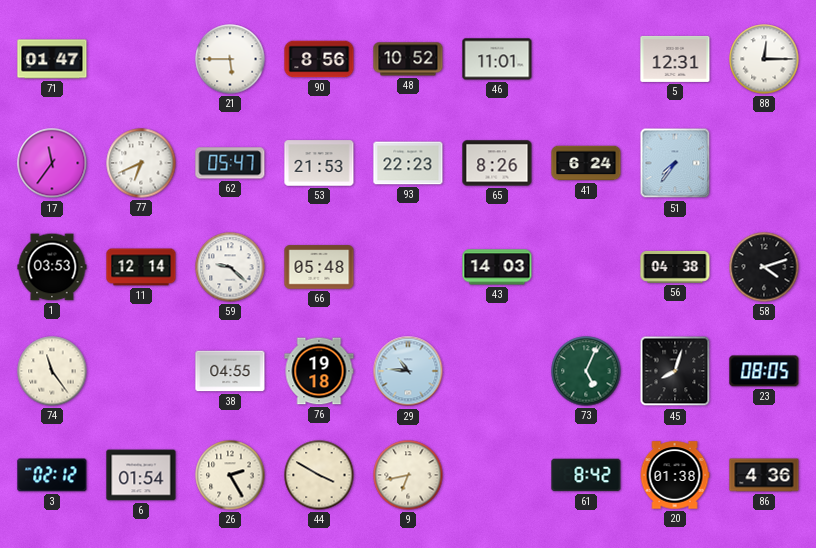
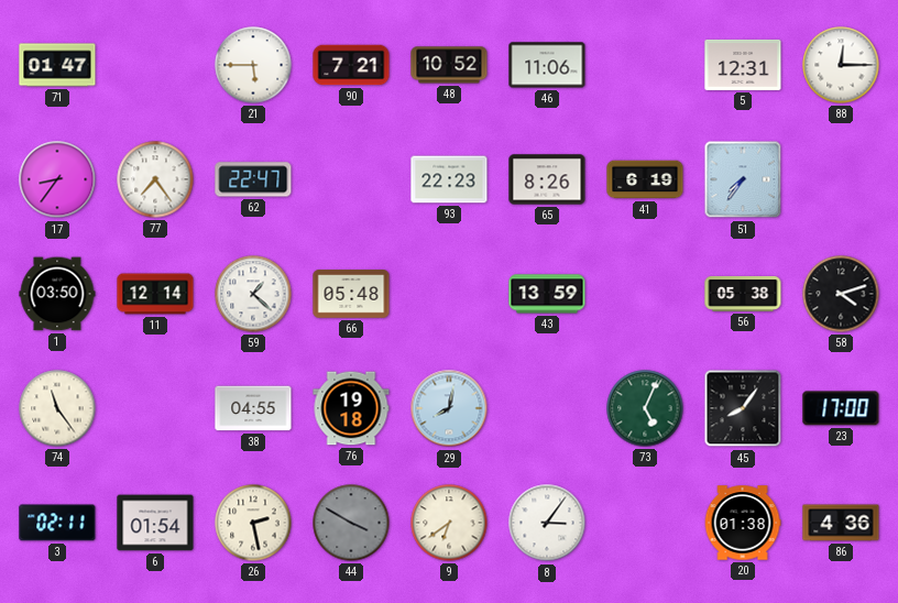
90: 8:56 -> 7:21 (351, 65)
46: 11:01 -> 11:06 (547, 65)
17: 11:36 -> 8:36 (57, 179)
77: 6:41 -> 7:24 (155, 179)
62: 05:47 -> 22:47 (253, 179)
53: 21:53 -> none (319, 163)
41: 6:24 -> 6:19 (645, 179)
1: 03:53 -> 03:50 (57, 294)
59: 9:22 -> 1:22 (253, 294)
43: 14:03 -> 13:59 (547, 294)
56: 04:38 -> 05:38 (743, 294)
29: 10:46 -> 8:02 (449, 408)
45: 8:03 -> 8:06 (743, 408)
23: 08:05 -> 17:00 (841, 408)
3: 02:12 -> 02:11 (57, 523)
26: 2:25 -> 2:28 (253, 523)
44 dial: cream -> grey (351, 523)
9: 6:43 -> 6:39 (449, 523)
8: none -> 3:06 (547, 523)
61: 8:42 -> none (586, 475)
